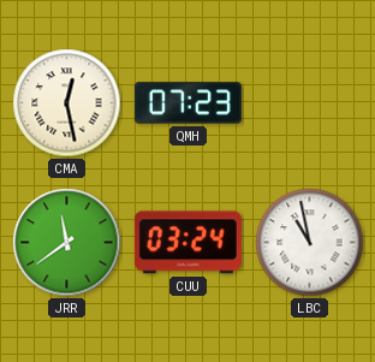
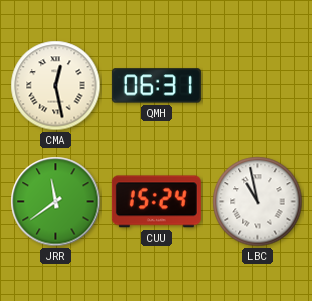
QMH: 07:23 -> 06:31 (156, 86)
CUU: 03:24 -> 15:24 (156, 202)
